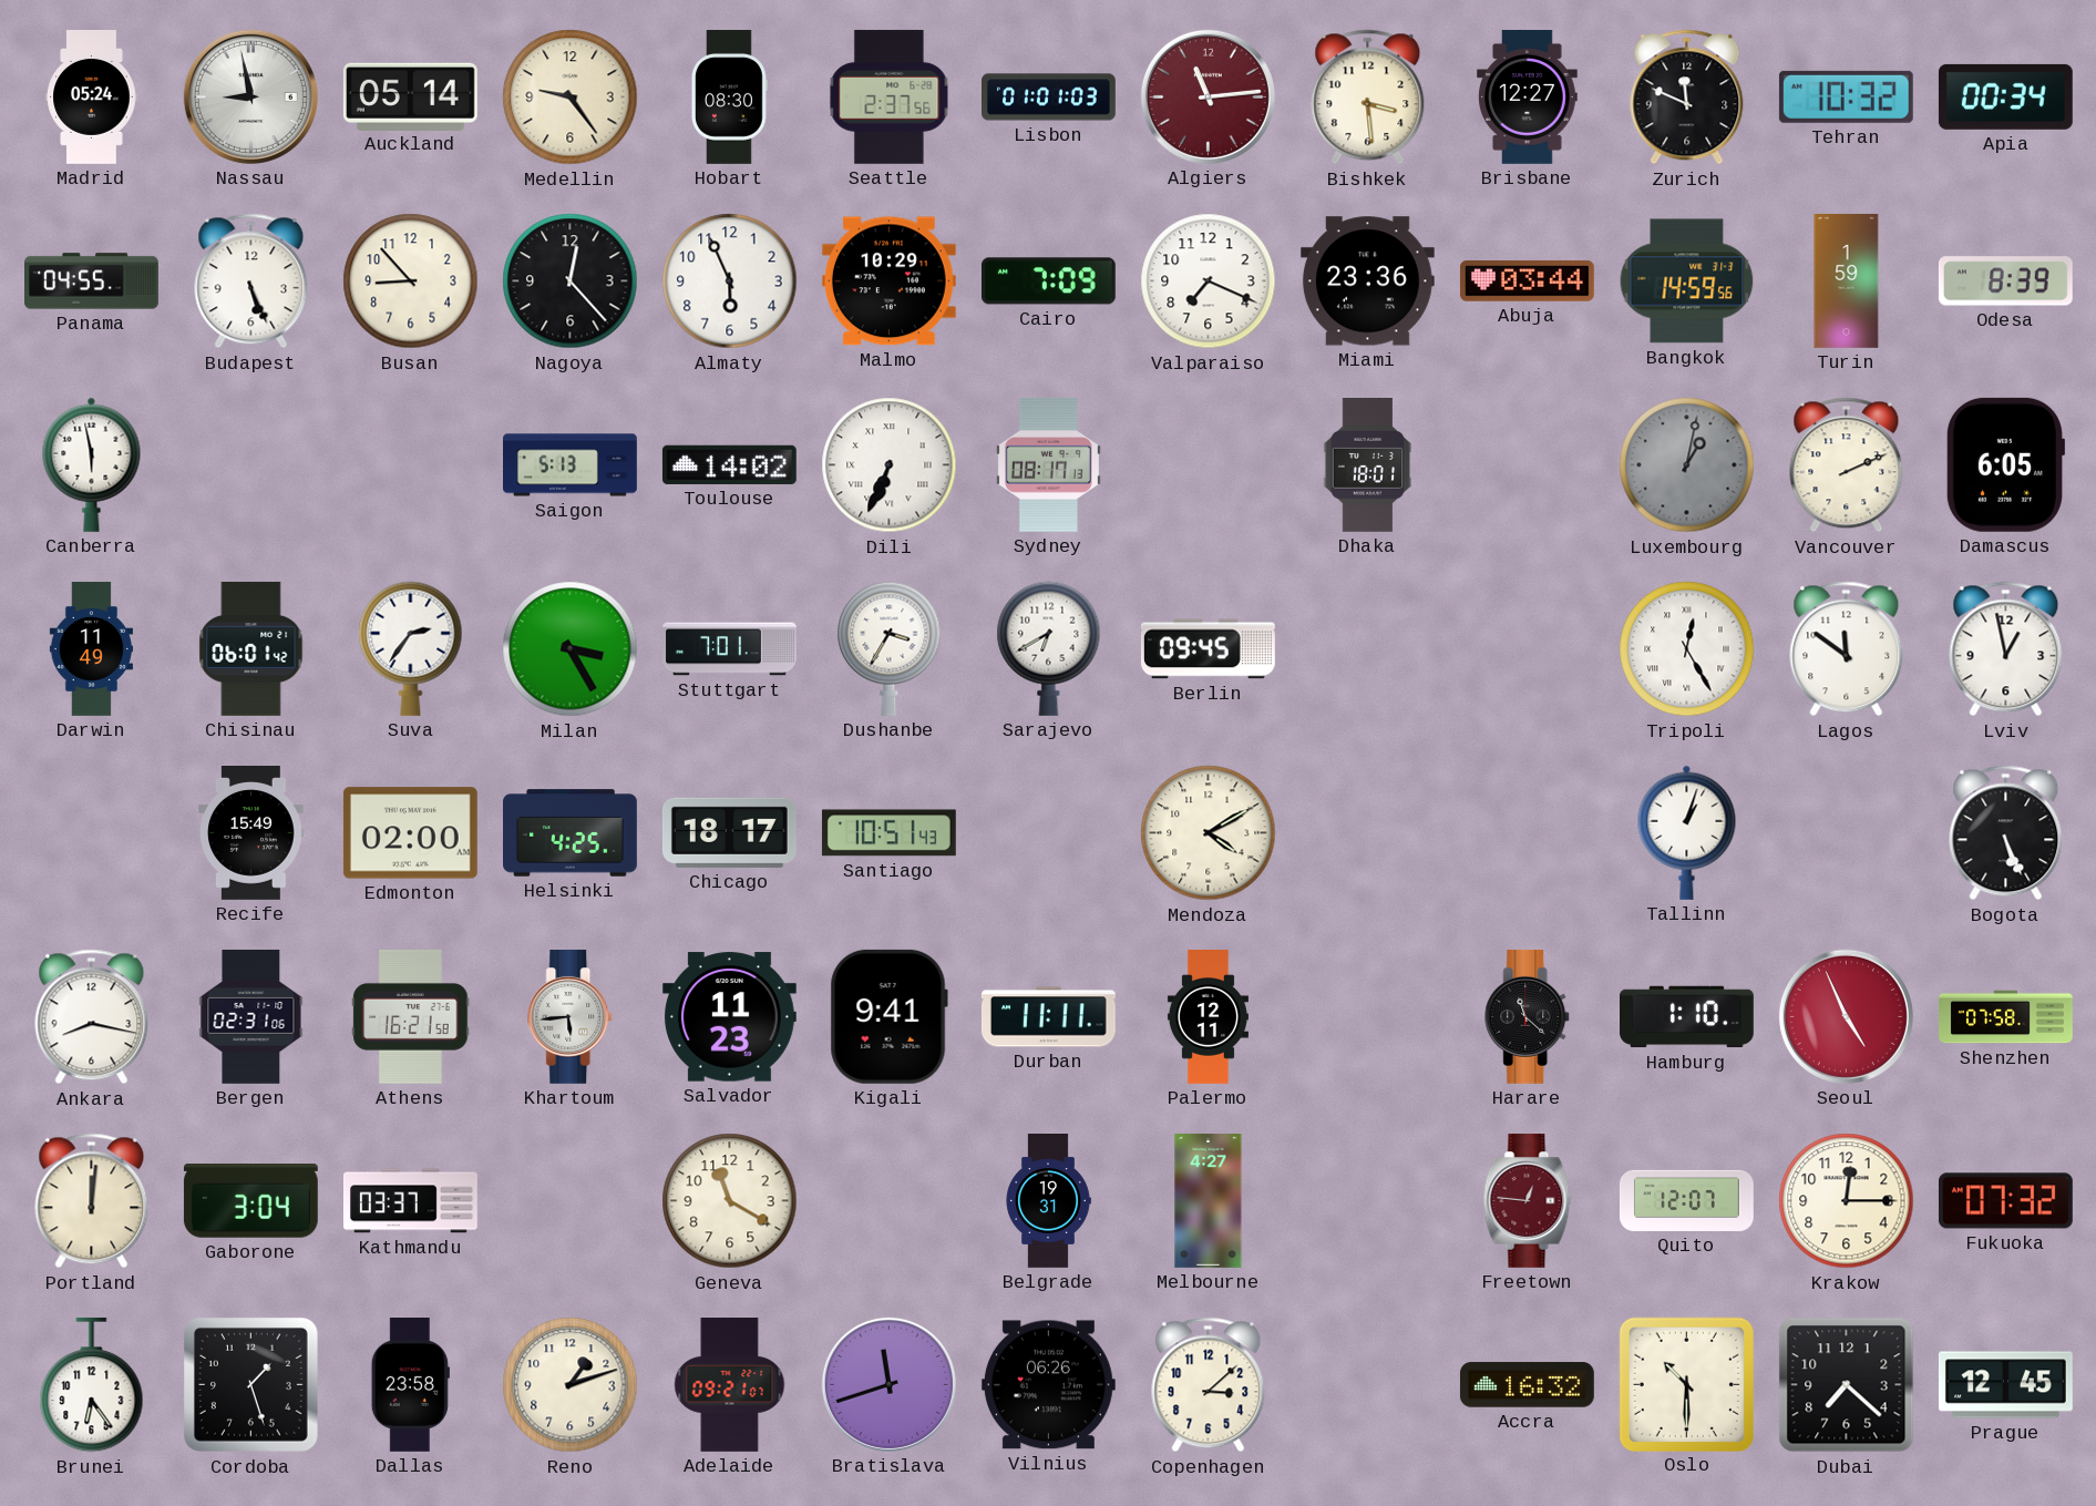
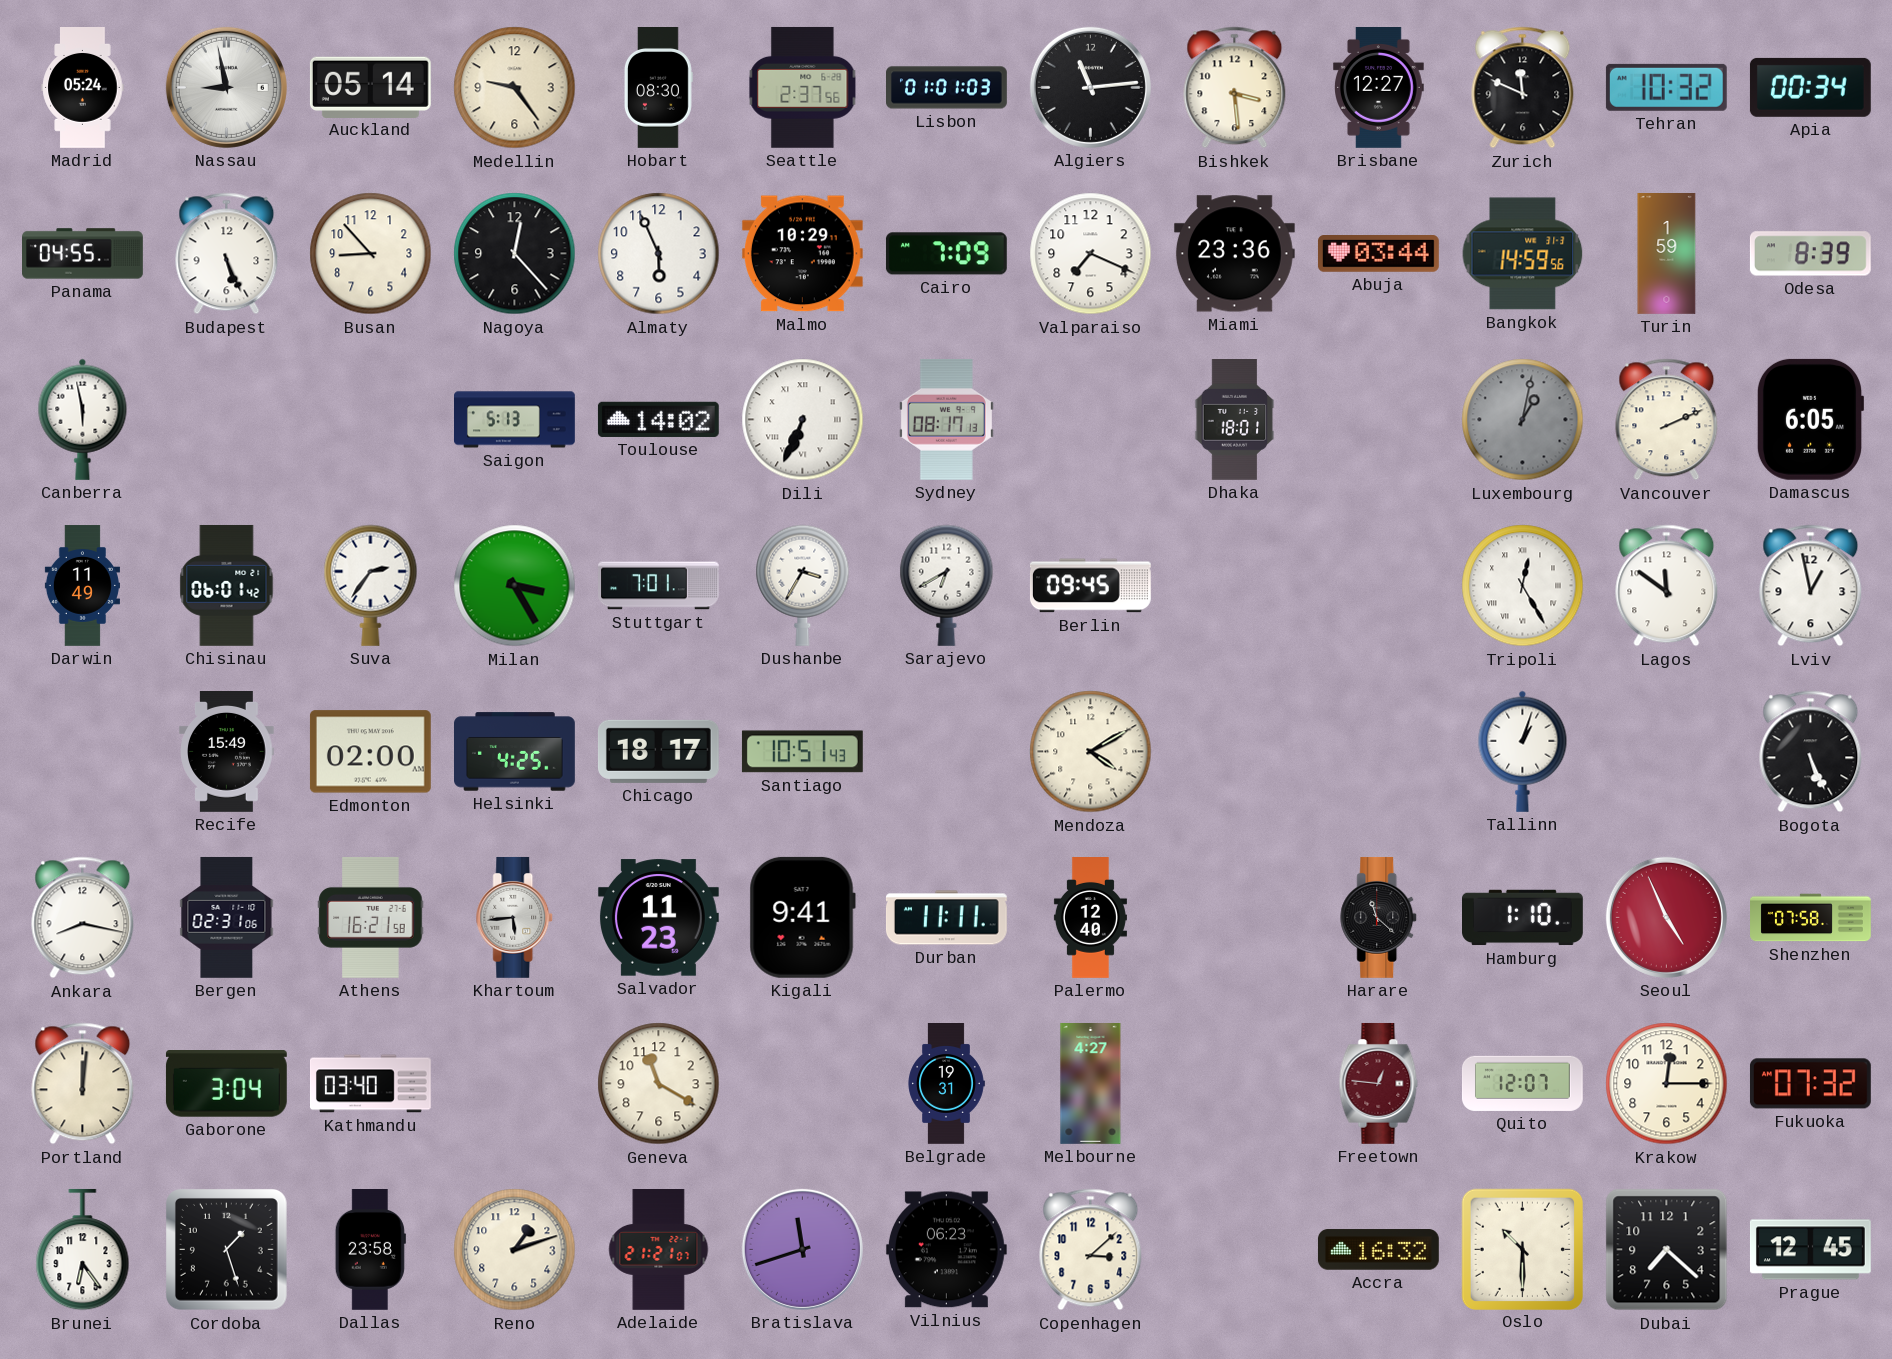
Algiers dial: burgundy -> black (1090, 87)
Palermo: 12:11 -> 12:40 (1090, 918)
Kathmandu: 03:37 -> 03:40 (371, 1084)
Adelaide: 09:21 -> 21:21 (659, 1250)
Vilnius: 06:26 -> 06:23 (946, 1250)
